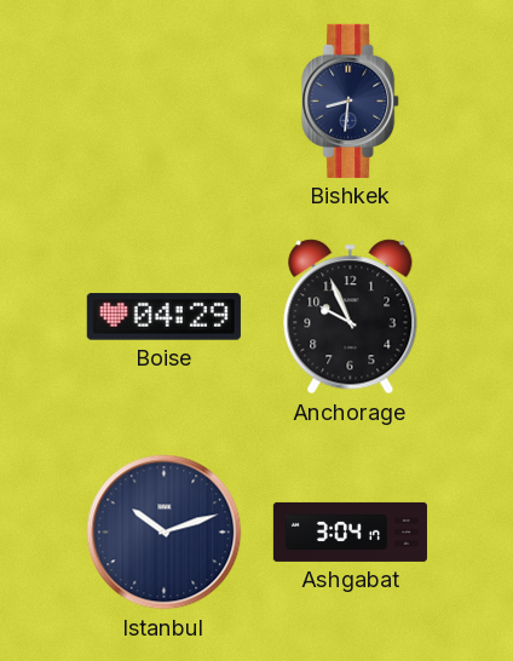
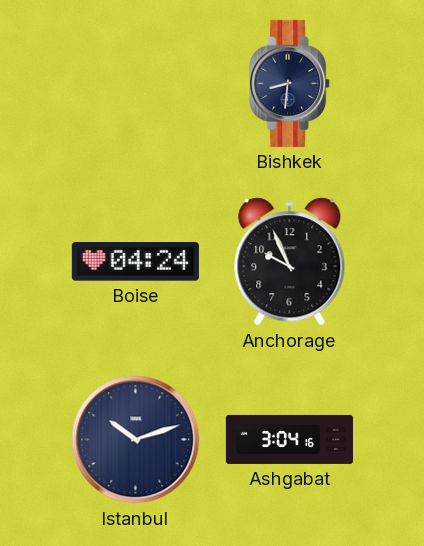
Boise: 04:29 -> 04:24 (135, 262)
Ashgabat: 3:04:17 -> 3:04:16 (289, 439)
